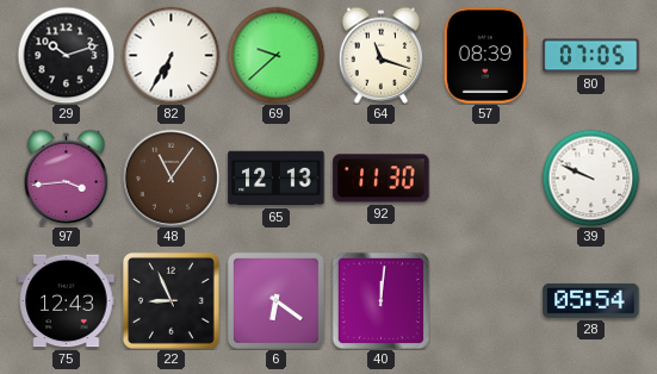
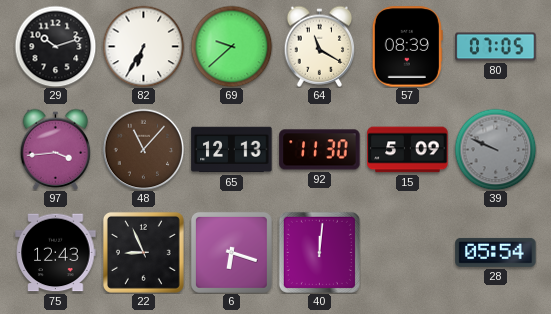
64: 11:18 -> 11:20 (320, 46)
48: 11:06 -> 11:07 (143, 149)
15: none -> 5:09 (408, 150)
39 dial: white -> grey (495, 149)
6: 6:21 -> 6:18 (231, 252)
